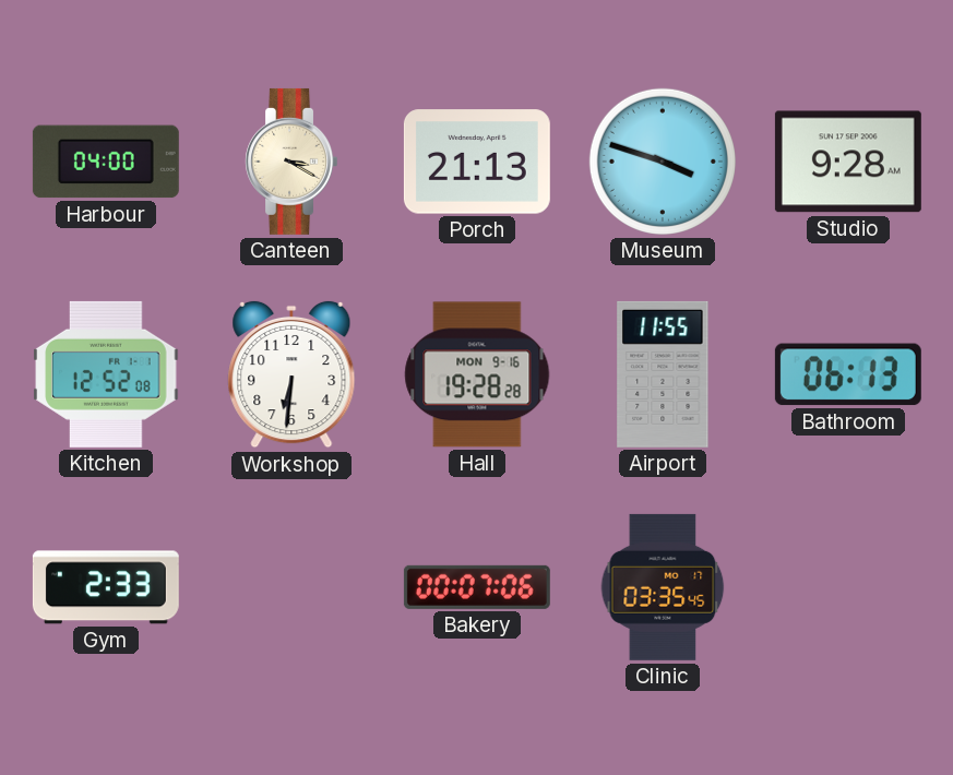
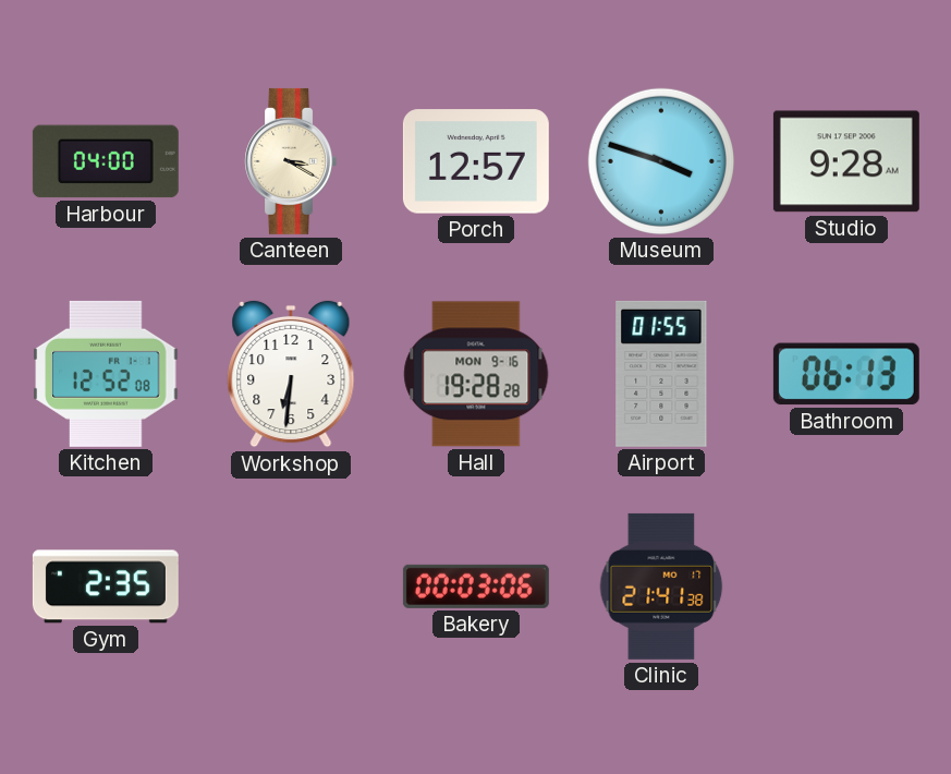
Porch: 21:13 -> 12:57 (476, 161)
Airport: 11:55 -> 01:55 (661, 374)
Gym: 2:33 -> 2:35 (106, 586)
Bakery: 00:07 -> 00:03 (476, 586)
Clinic: 03:35 -> 21:41 (661, 586)
